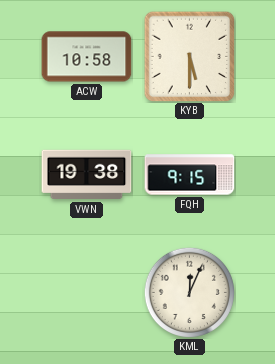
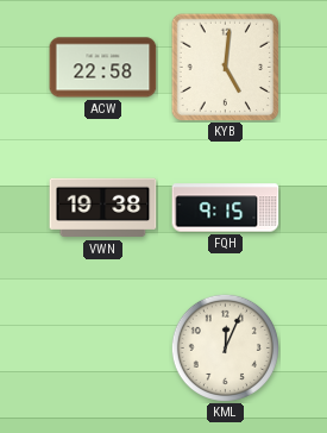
ACW: 10:58 -> 22:58 (103, 68)
KYB: 5:30 -> 5:01 (225, 67)
